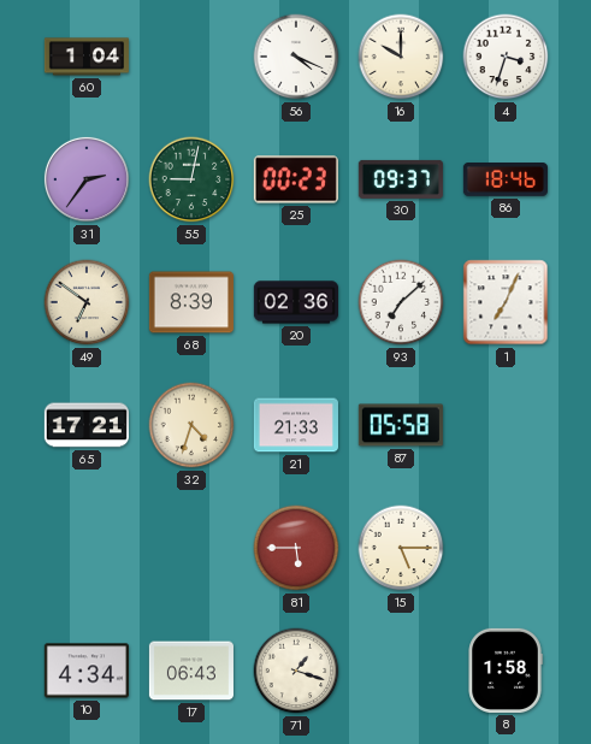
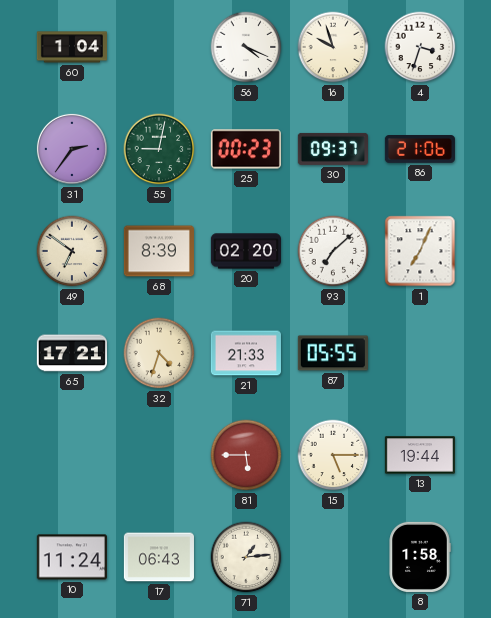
16: 10:00 -> 9:57 (333, 47)
86: 18:46 -> 21:06 (420, 150)
20: 02:36 -> 02:20 (245, 251)
87: 05:58 -> 05:55 (333, 353)
13: none -> 19:44 (420, 455)
10: 4:34 -> 11:24 (72, 557)
71: 1:18 -> 1:14 (246, 557)
